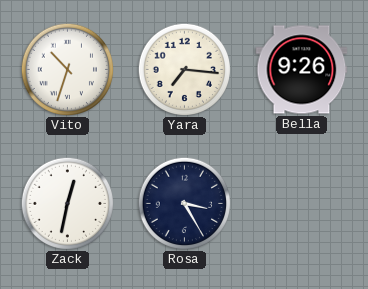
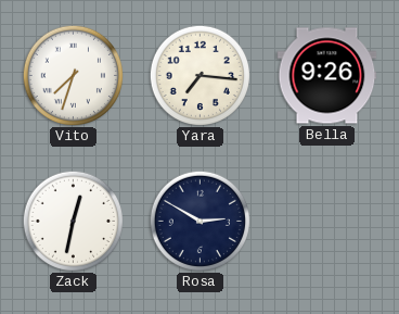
Vito: 10:33 -> 7:33 (73, 75)
Rosa: 3:25 -> 2:50 (200, 221)
